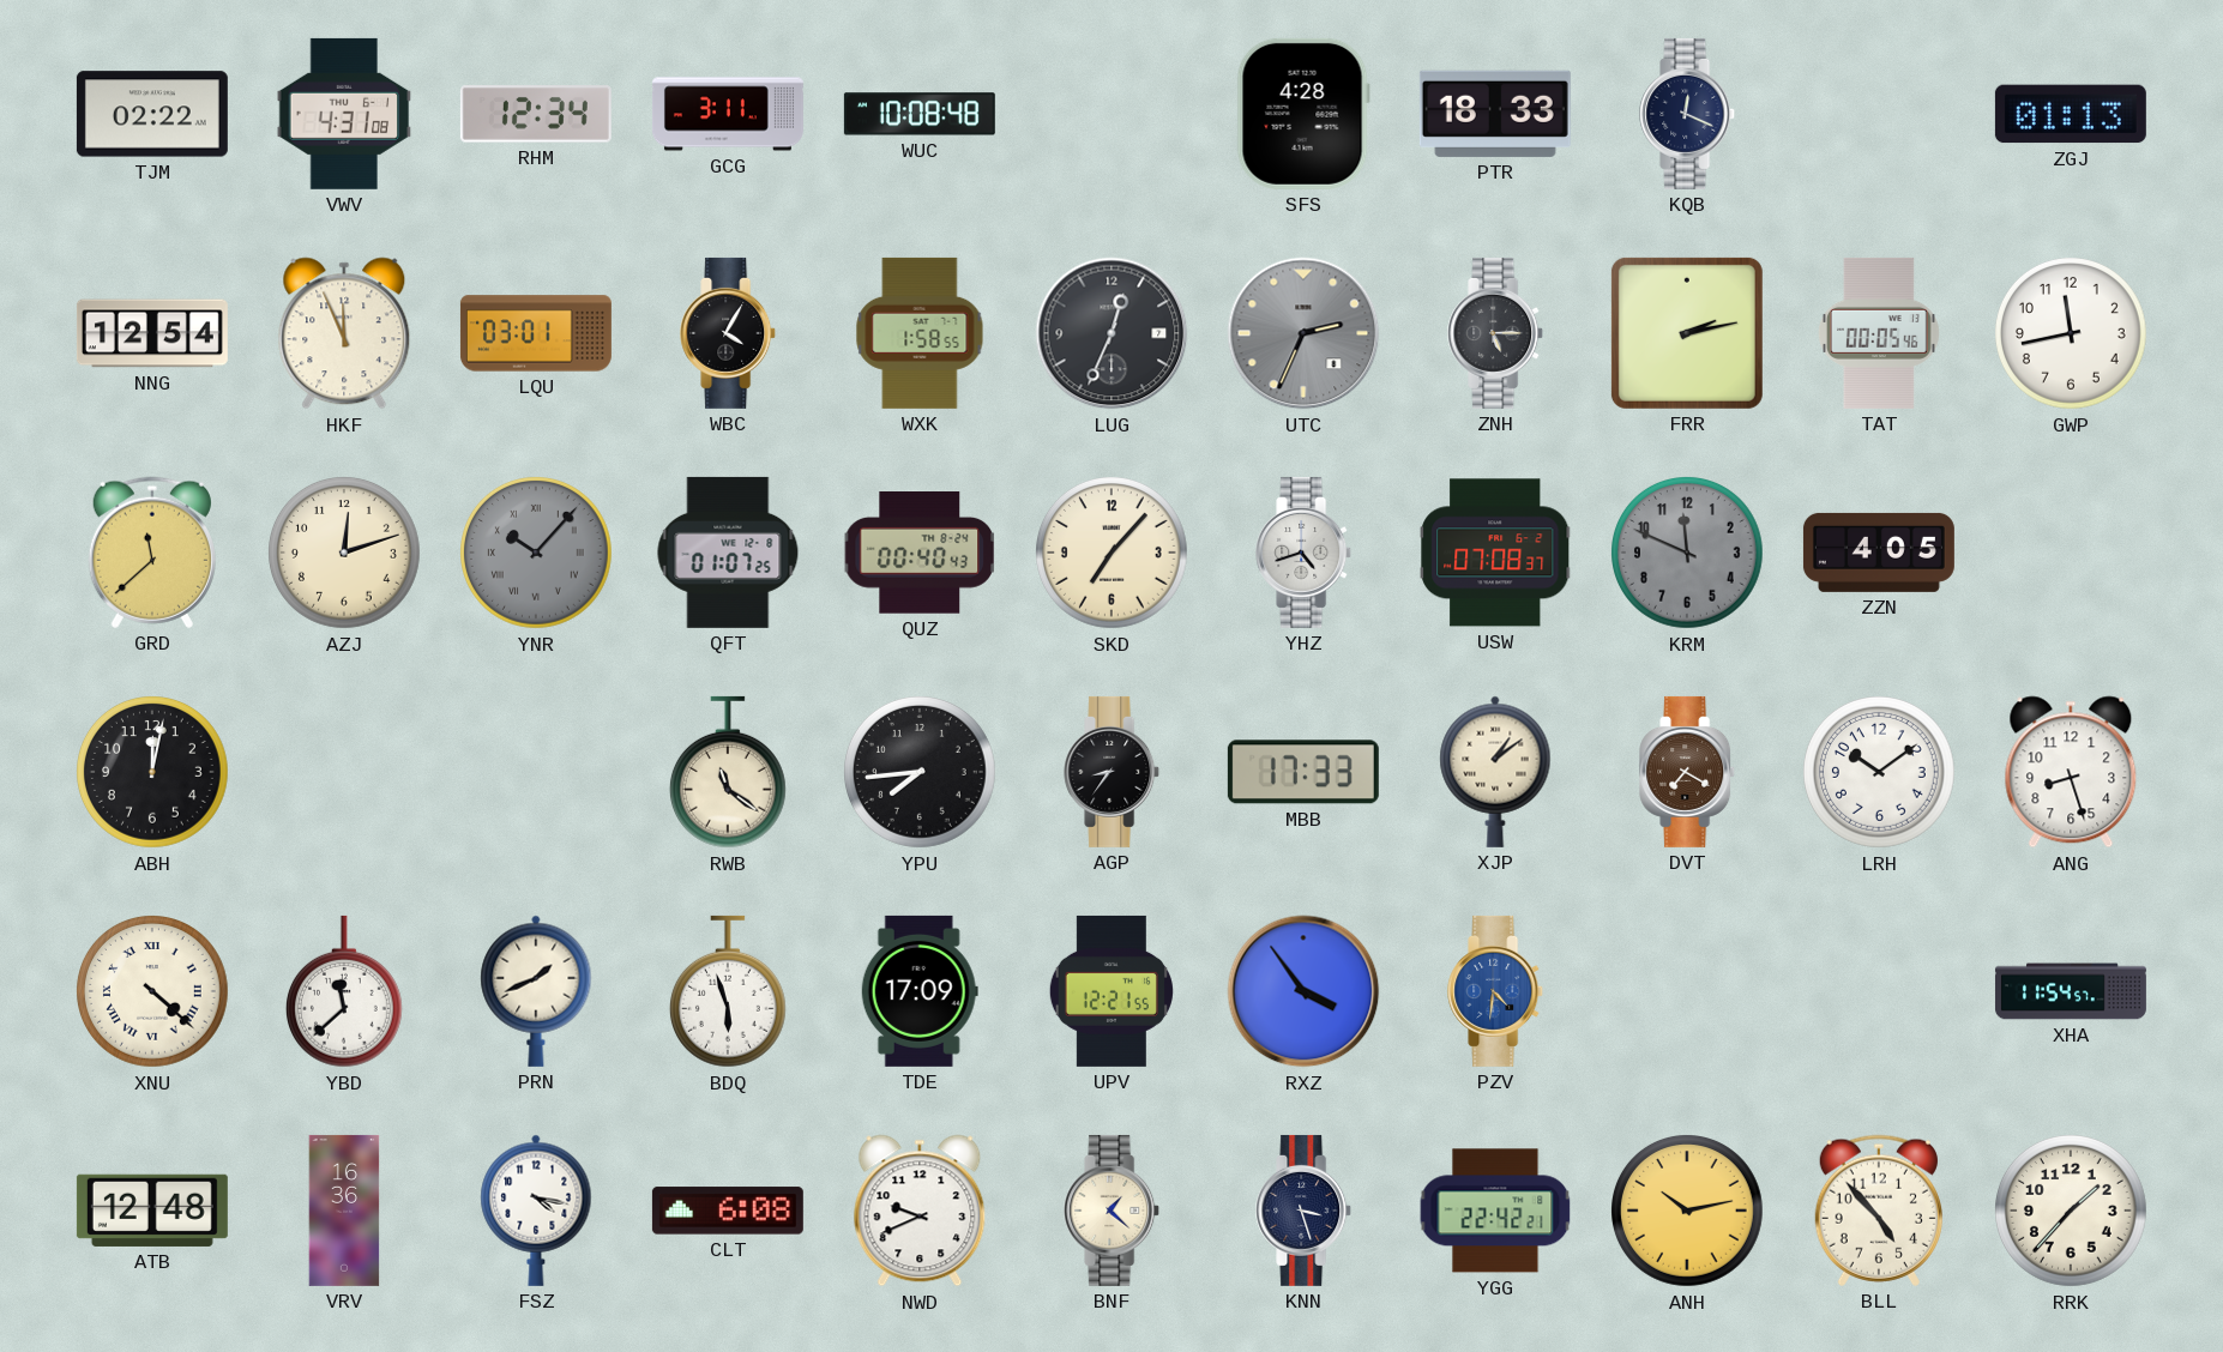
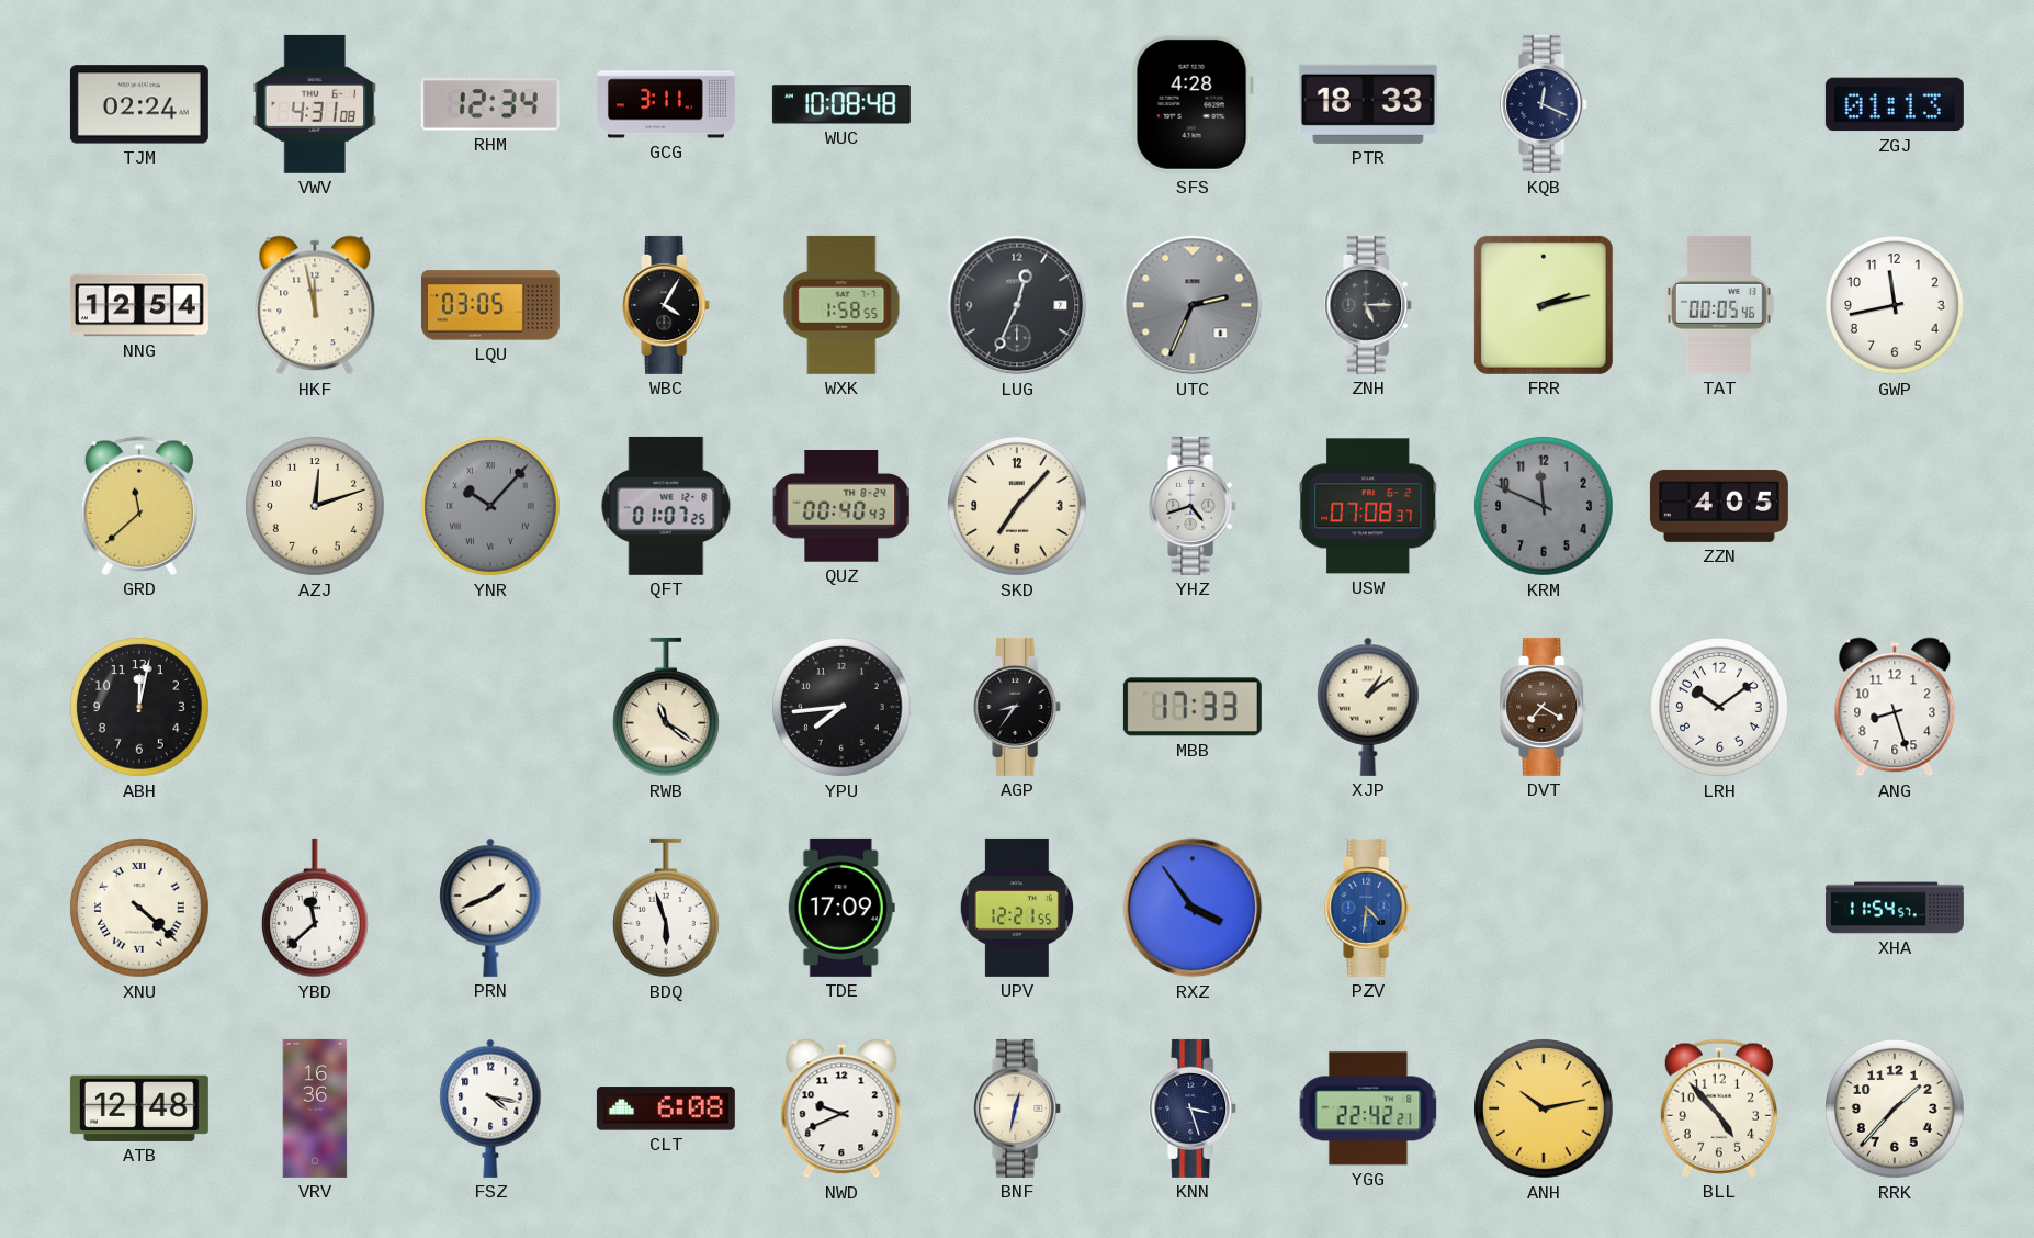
TJM: 02:22 -> 02:24 (139, 104)
HKF: 11:56 -> 11:58 (315, 305)
LQU: 03:01 -> 03:05 (490, 305)
BNF: 1:22 -> 12:32 (1018, 1108)
